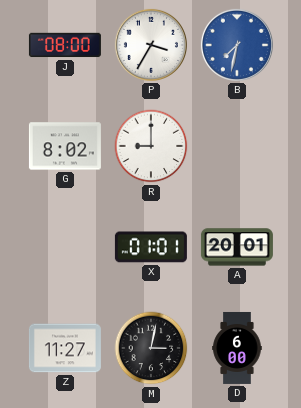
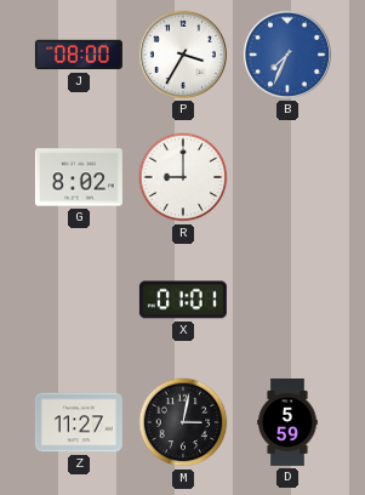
B: 7:32 -> 7:34 (287, 55)
A: 20:01 -> none (237, 247)
D: 6:00 -> 5:59 (287, 422)
